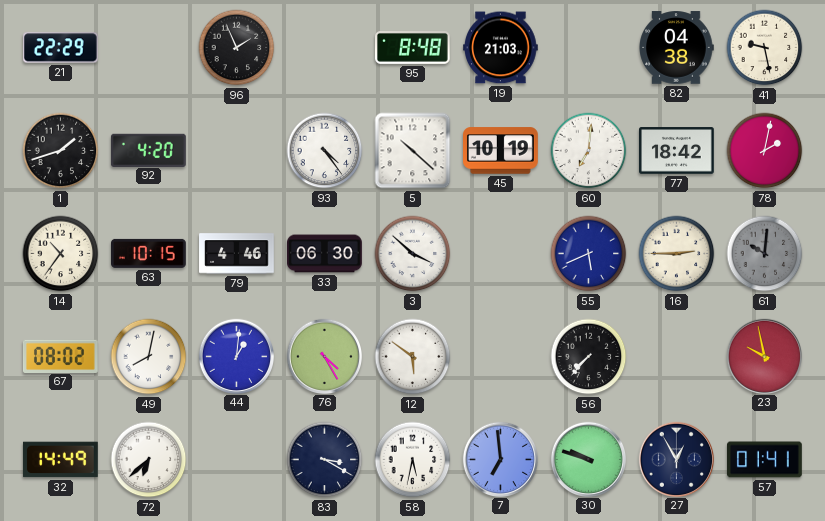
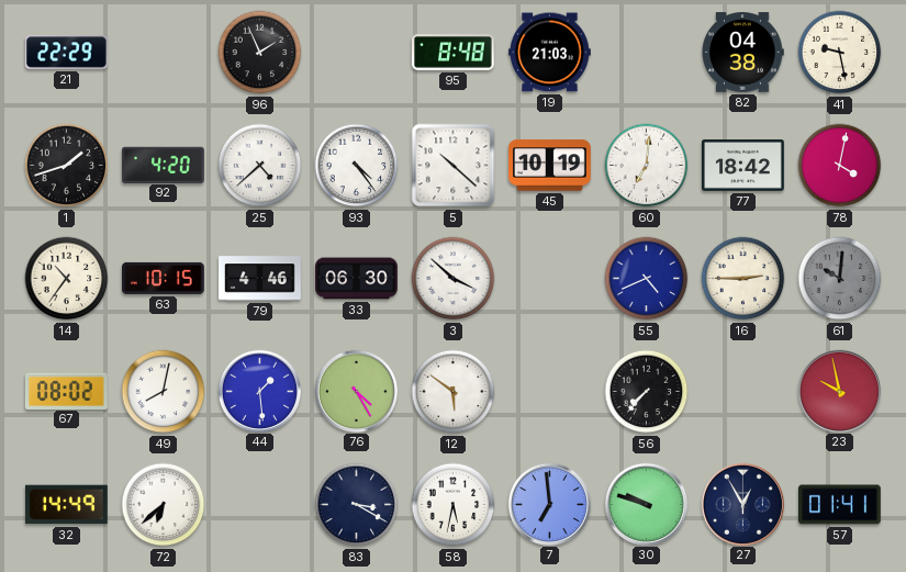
25: none -> 4:38 (260, 166)
78: 2:02 -> 4:02 (840, 166)
55: 5:41 -> 4:41 (647, 279)
44: 1:01 -> 1:29 (259, 391)
